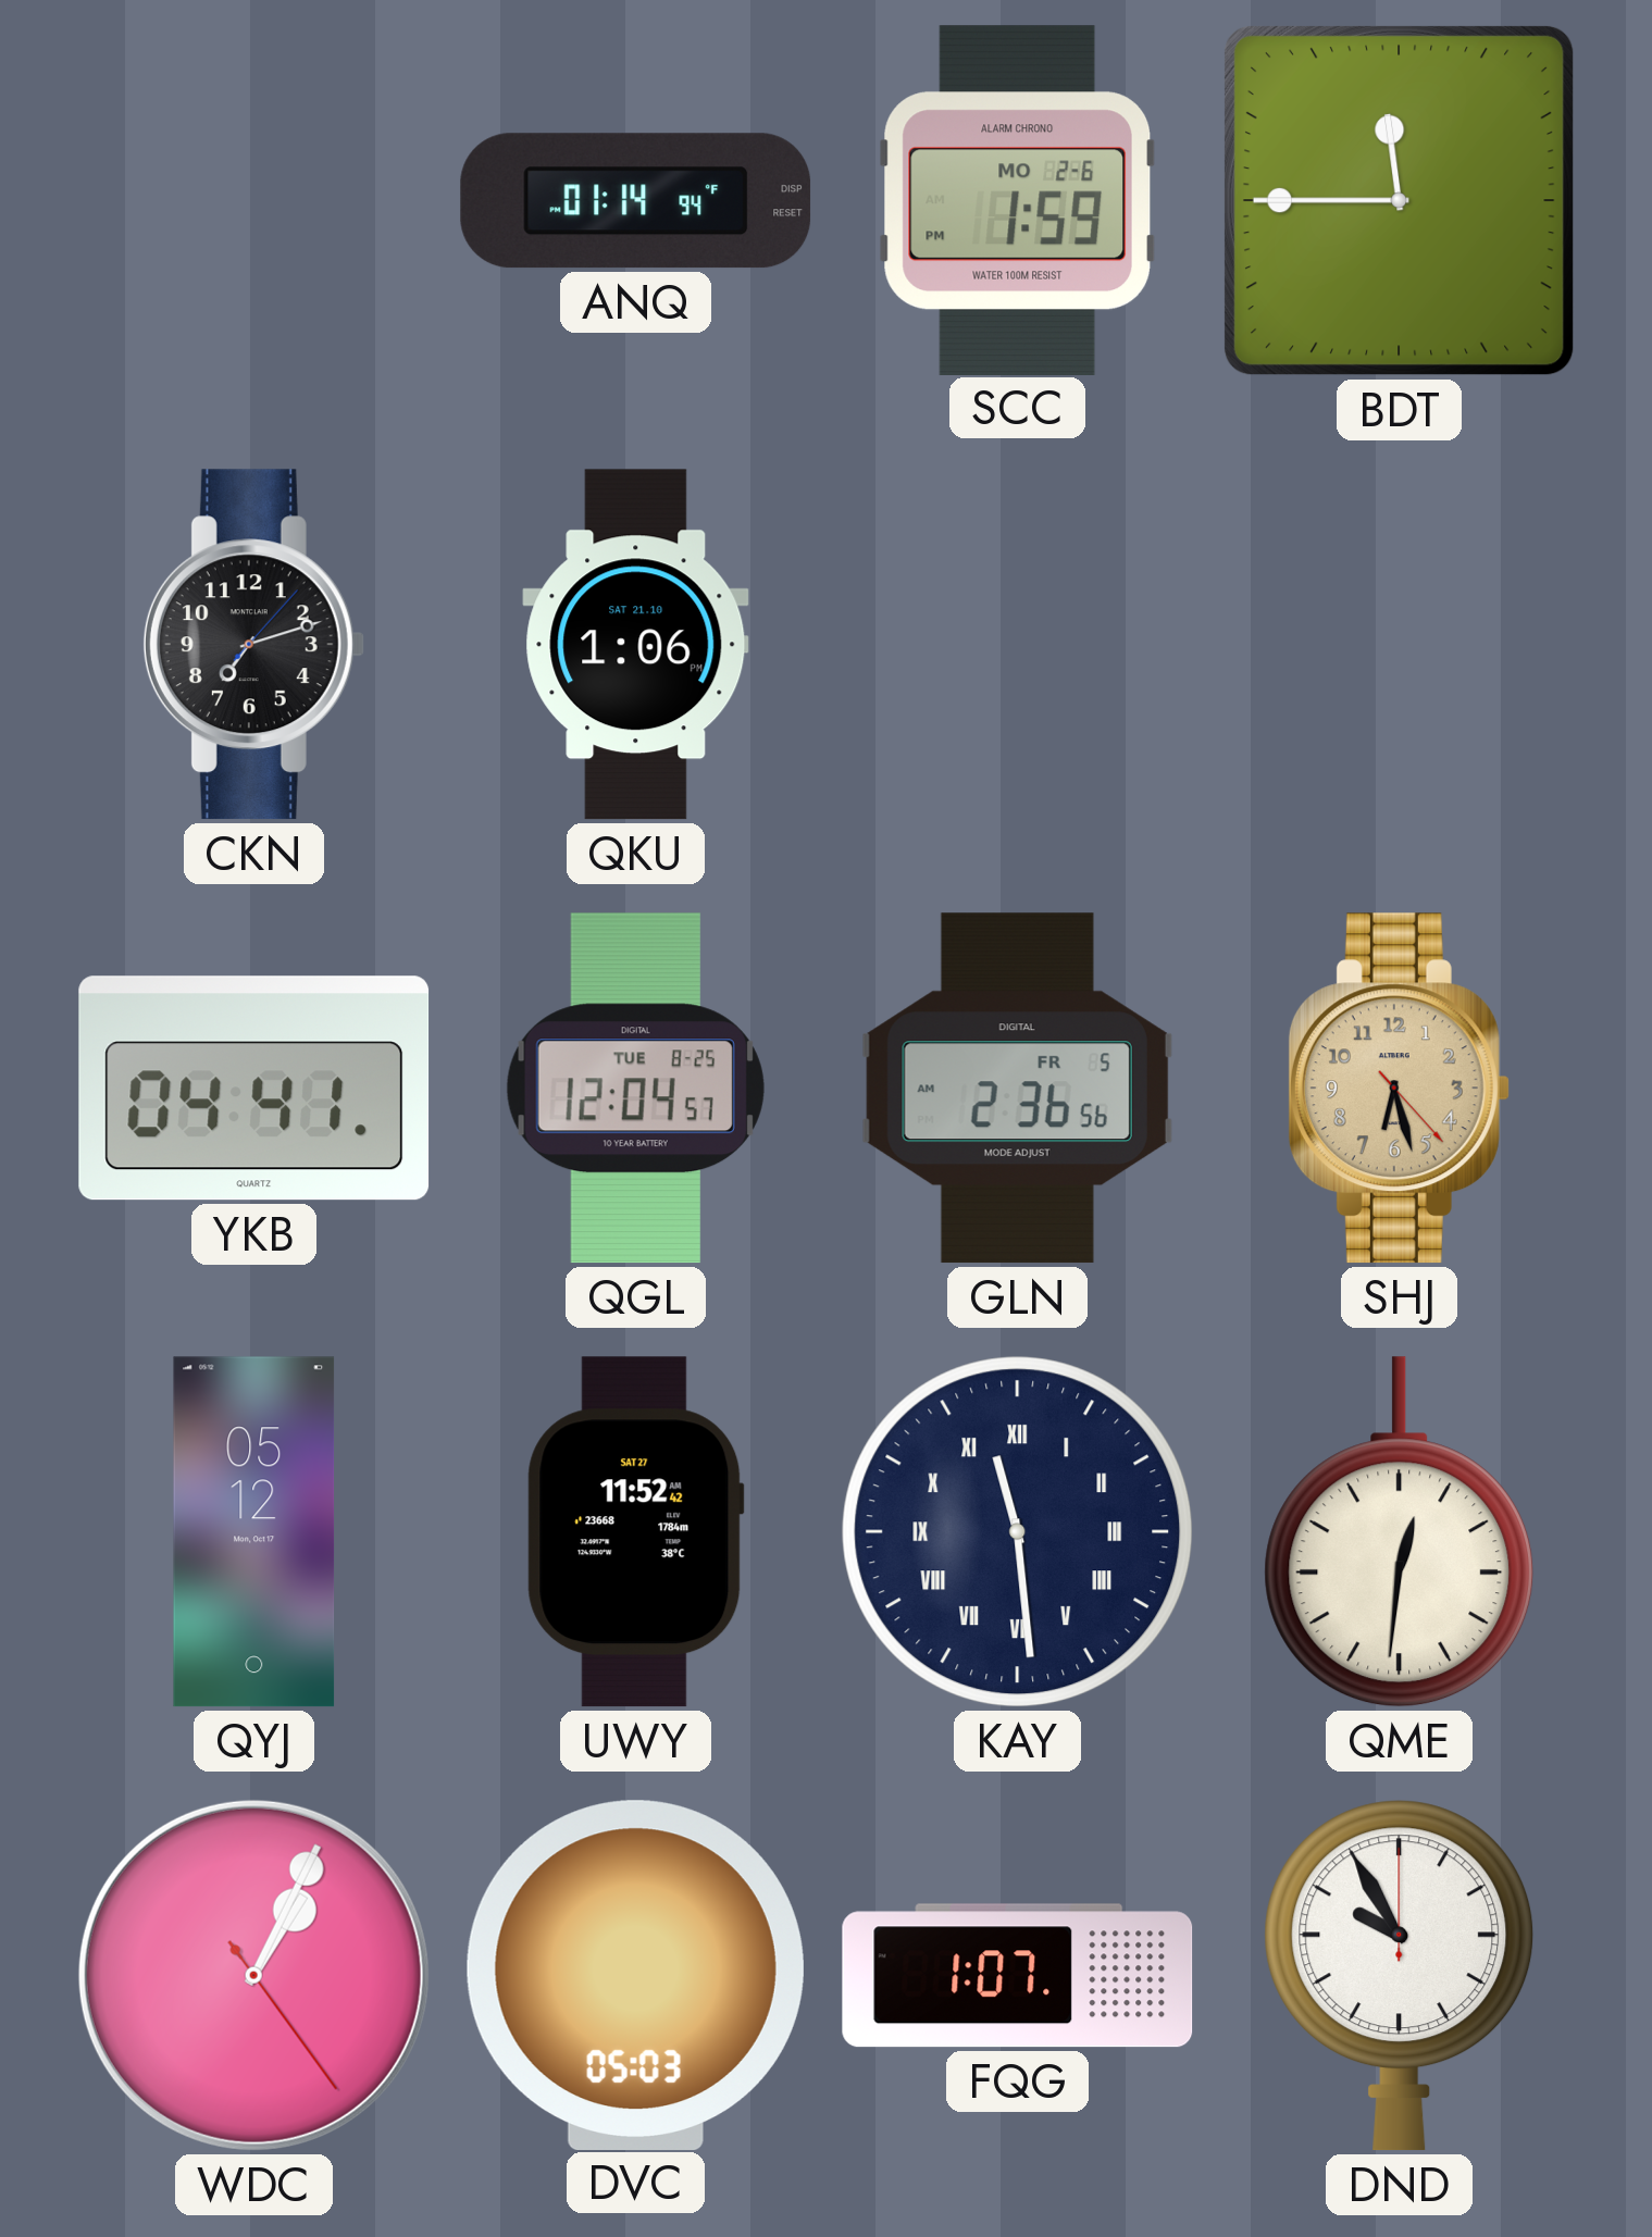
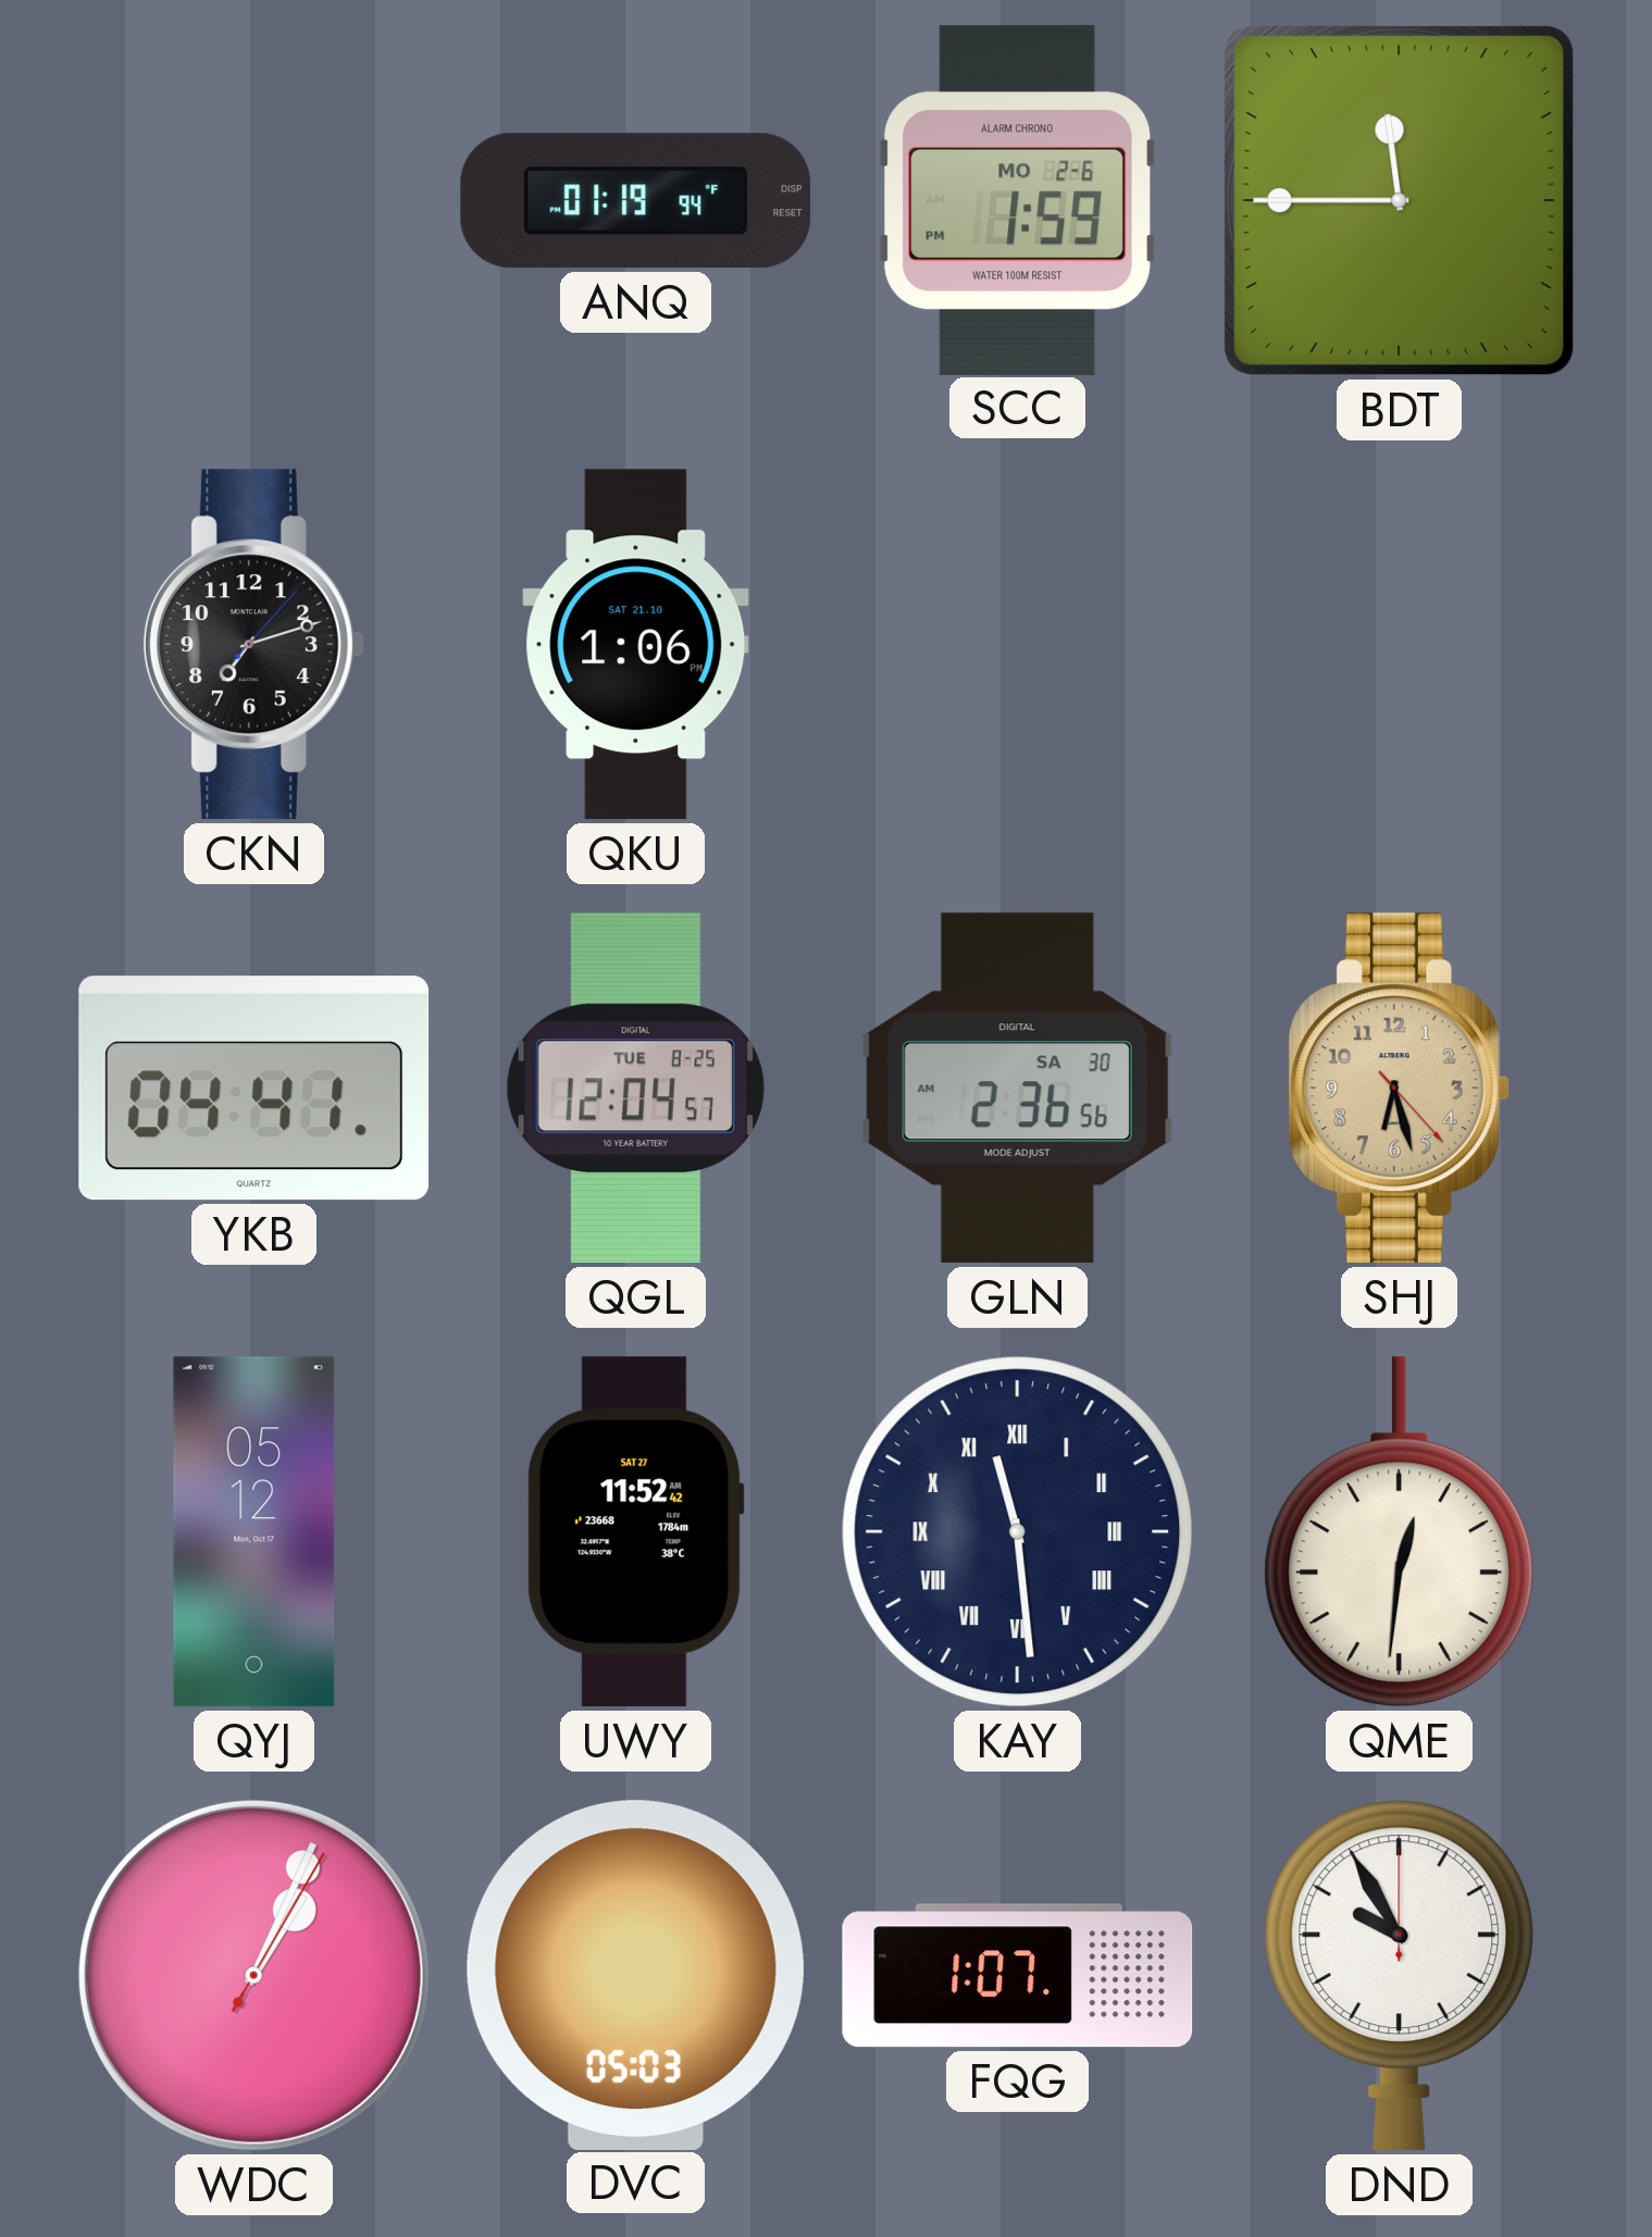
ANQ: 01:14 -> 01:19 (636, 201)
GLN date: FR 5 -> SA 30 (1017, 1089)
WDC: 1:04:24 -> 1:04:05 (253, 1975)
